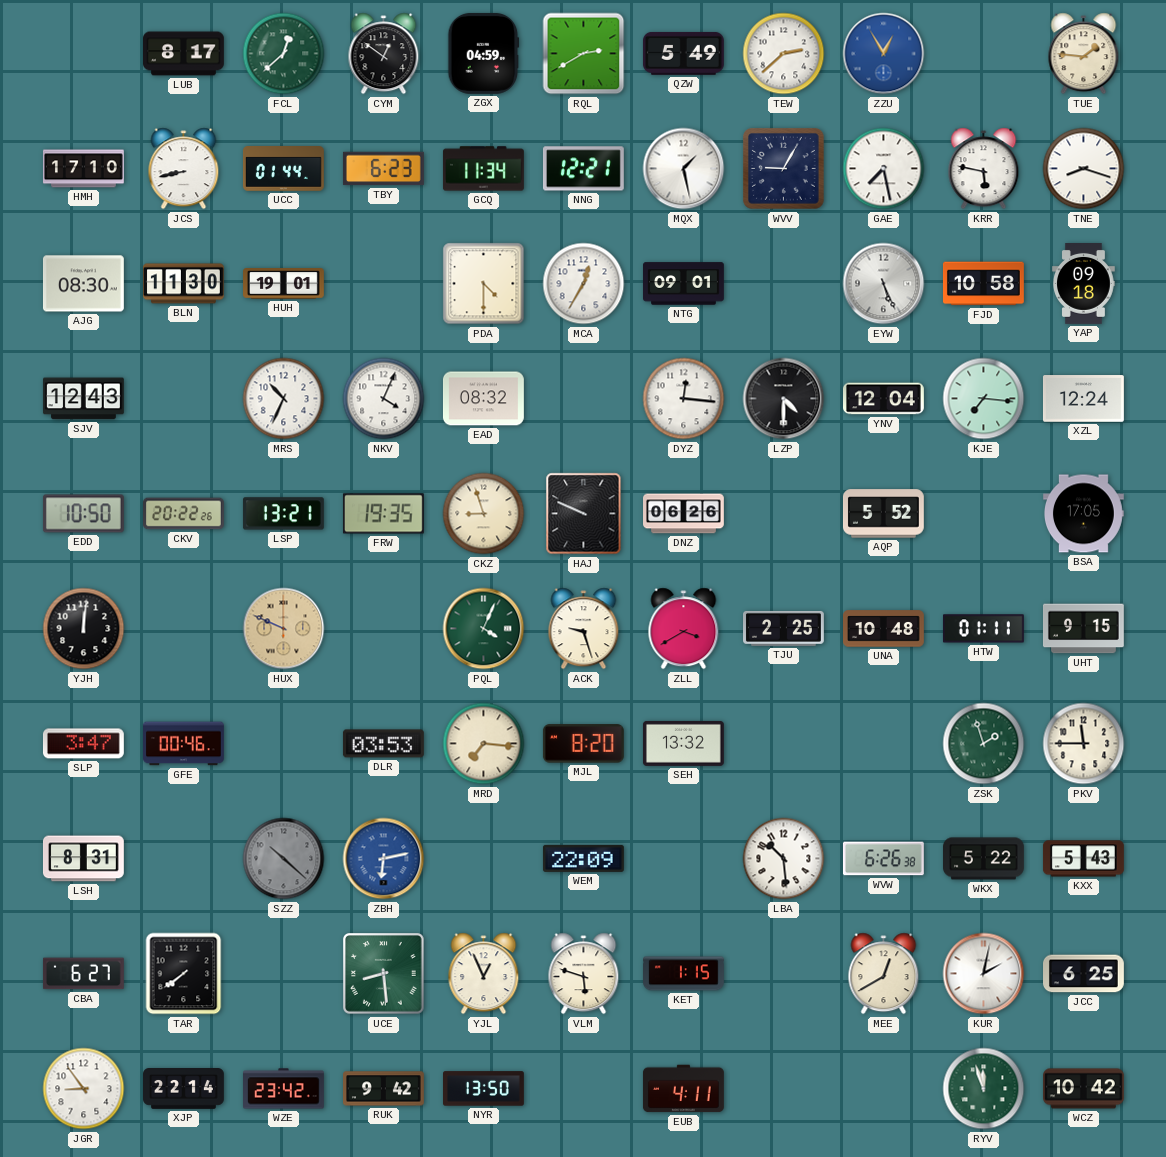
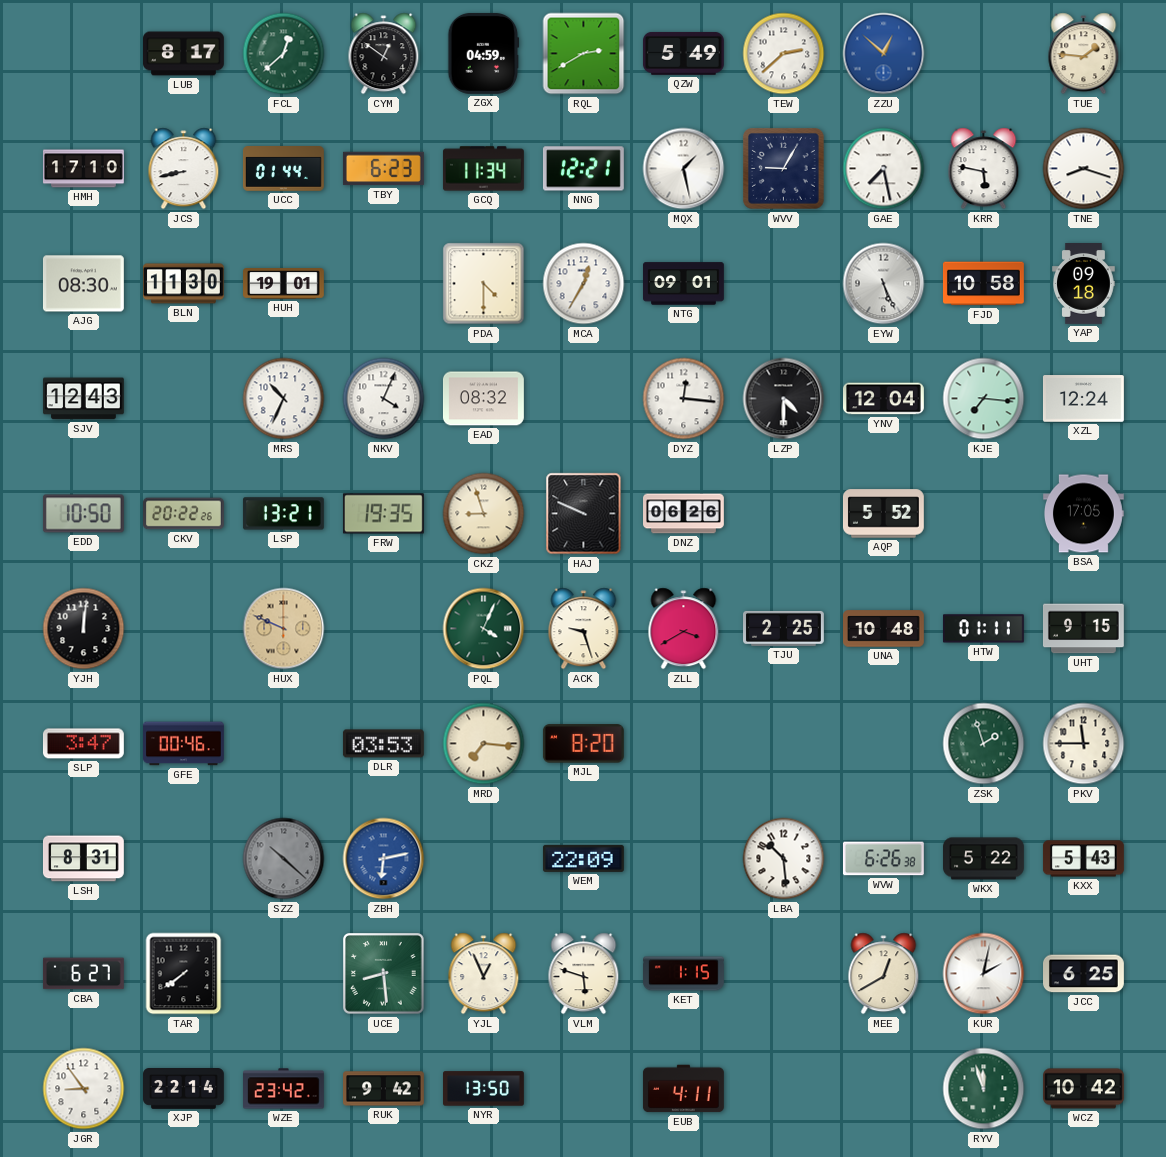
ZZU: 12:55 -> 12:52 (884, 54)
SEH: 13:32 -> none (683, 743)
